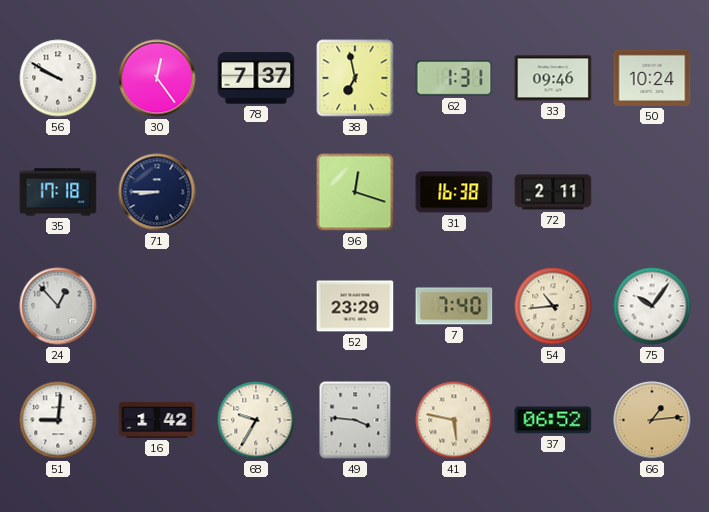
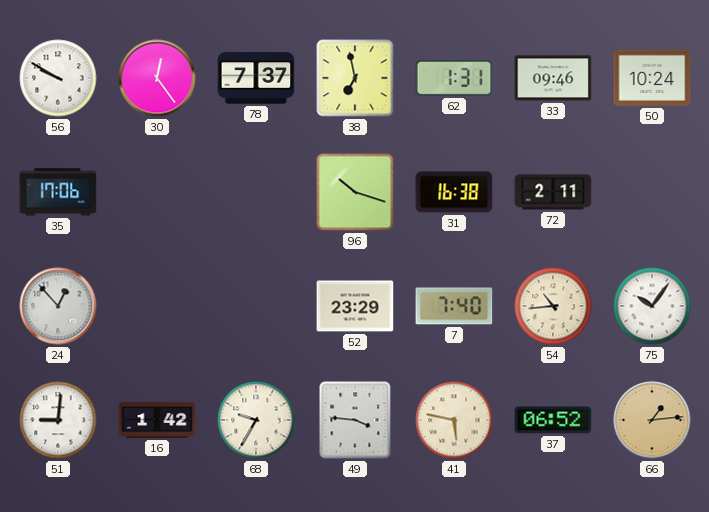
35: 17:18 -> 17:06 (58, 192)
71: 8:45 -> none (157, 192)
96: 12:18 -> 10:18 (355, 192)
